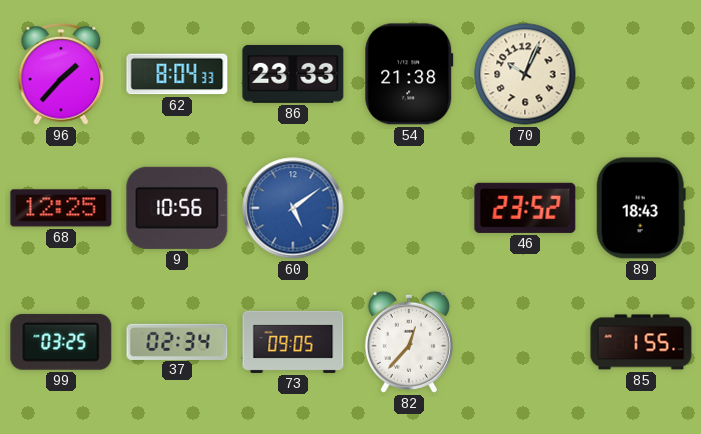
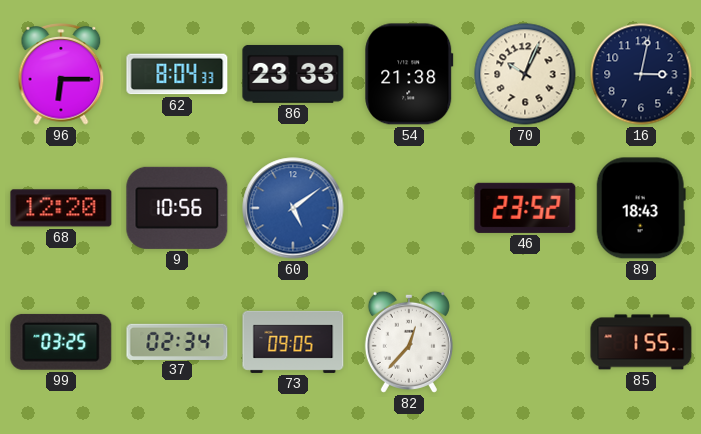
96: 1:37 -> 6:15 (61, 74)
16: none -> 3:02 (641, 74)
68: 12:25 -> 12:20 (61, 208)
